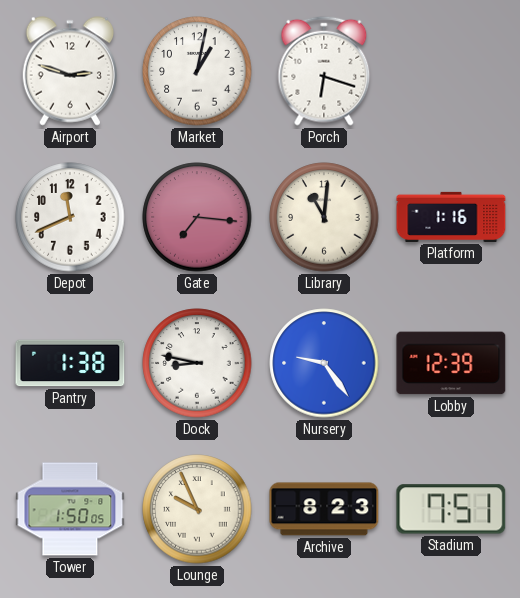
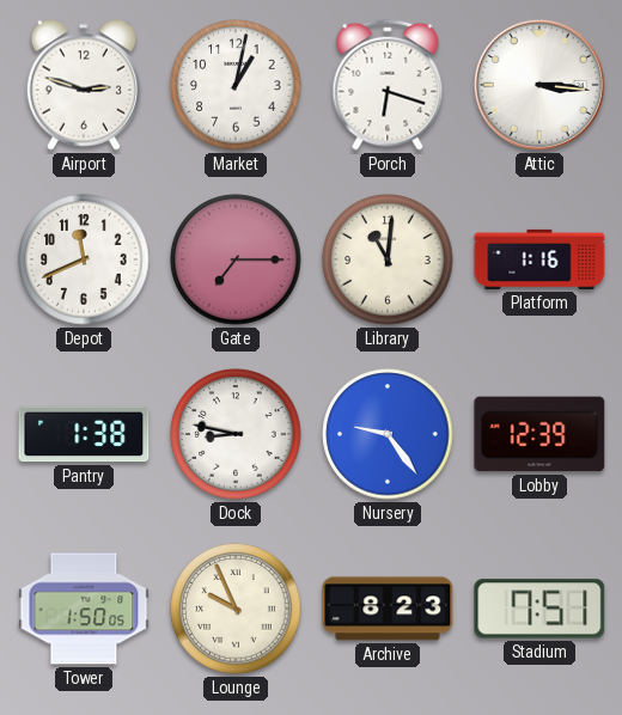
Attic: none -> 3:16 (539, 85)
Gate: 7:16 -> 7:15 (236, 259)
